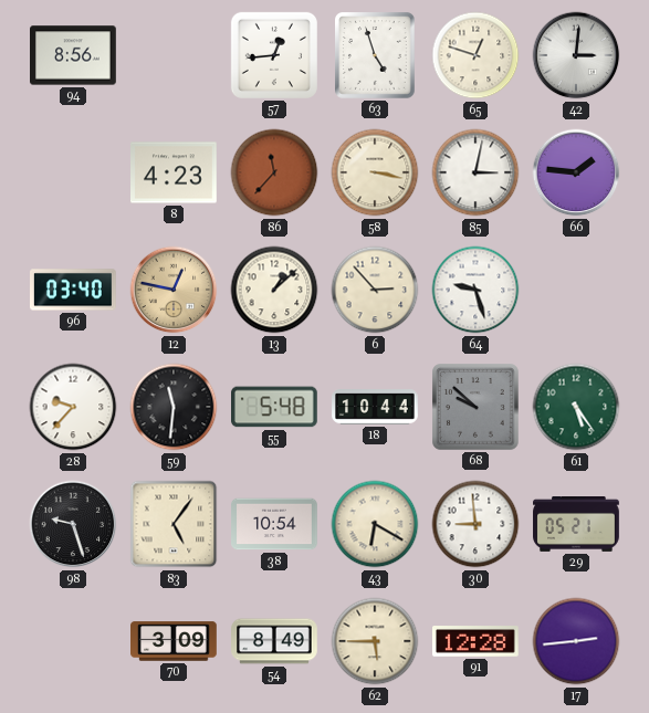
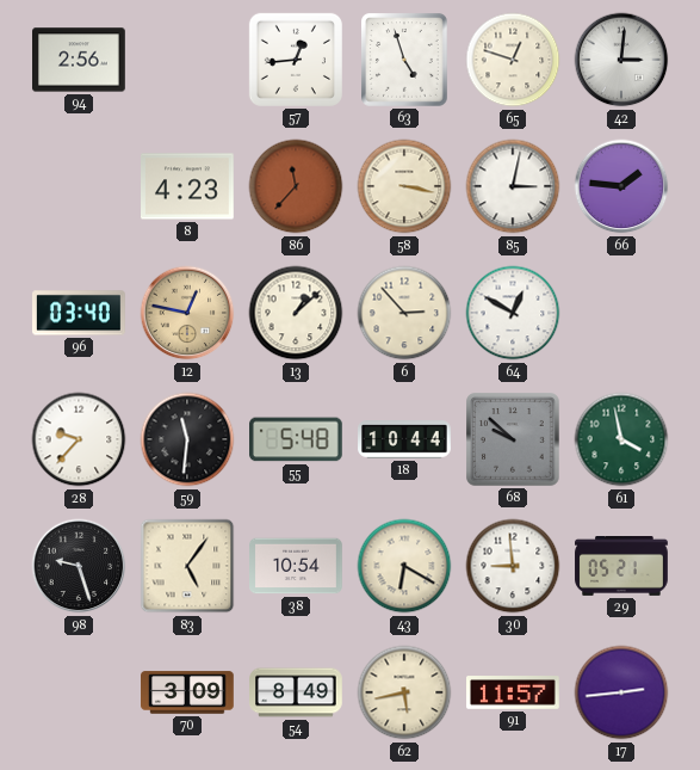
94: 8:56 -> 2:56 (80, 60)
64: 9:27 -> 12:50 (513, 313)
61: 5:24 -> 3:58 (621, 439)
62: 5:45 -> 5:43 (404, 692)
91: 12:28 -> 11:57 (514, 694)
